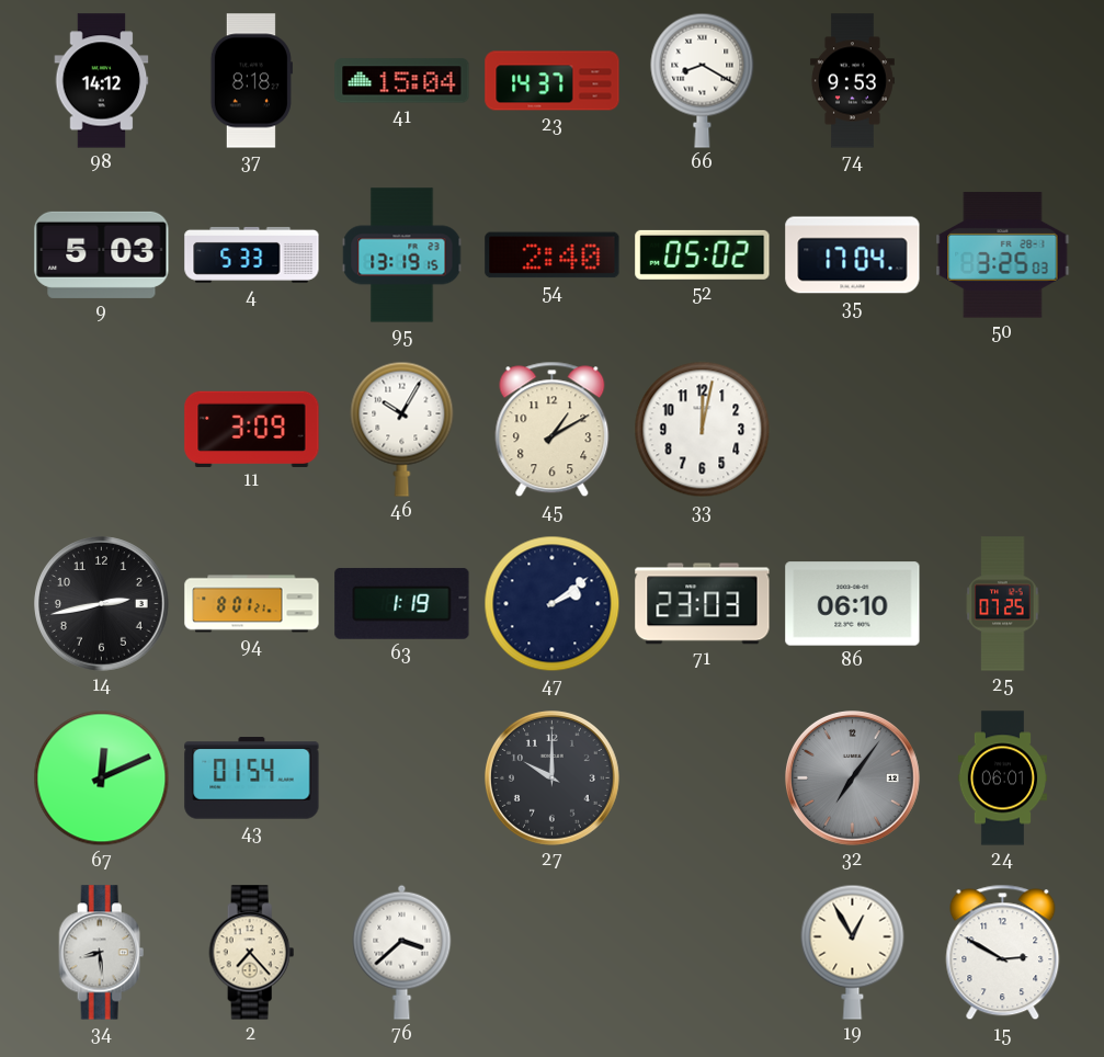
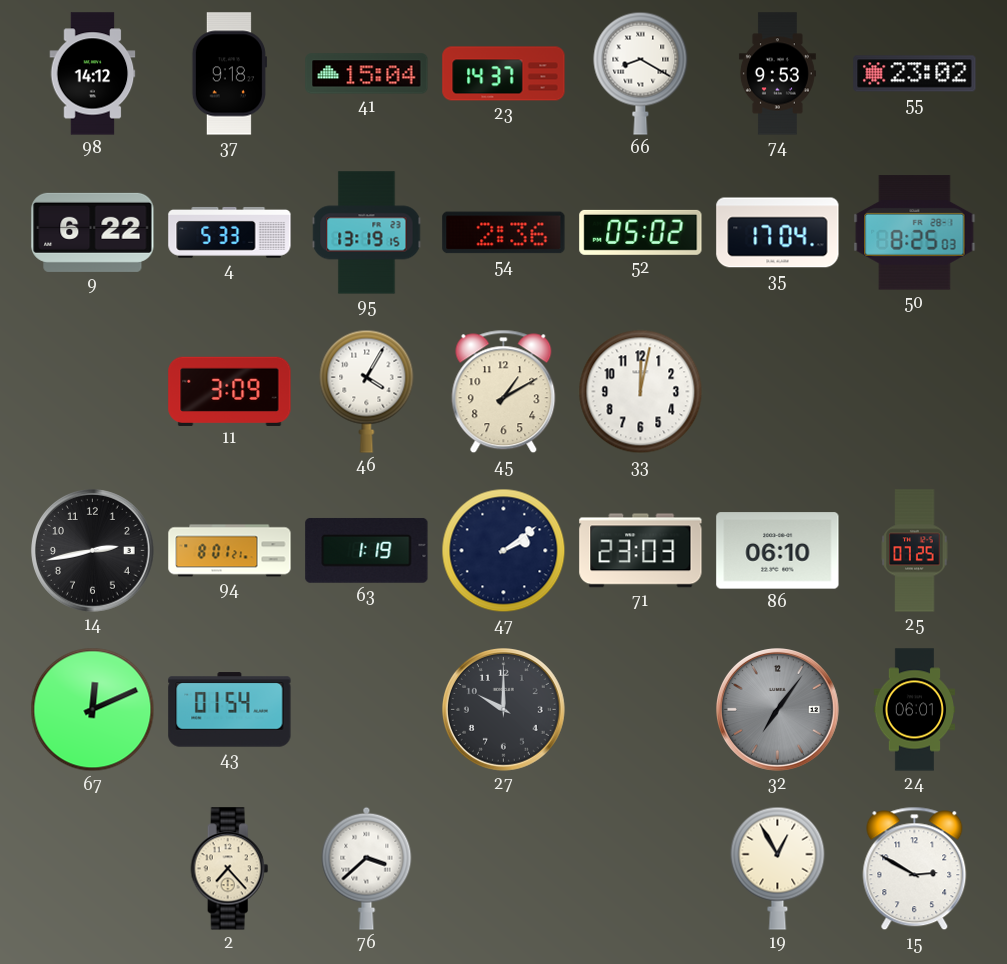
37: 8:18 -> 9:18 (229, 74)
55: none -> 23:02 (915, 74)
9: 5:03 -> 6:22 (93, 232)
54: 2:40 -> 2:36 (504, 233)
50: 3:25 -> 8:25 (915, 233)
46: 10:05 -> 4:05 (367, 391)
34: 8:29 -> none (102, 953)
